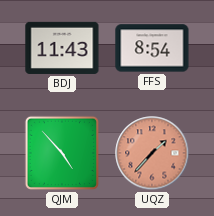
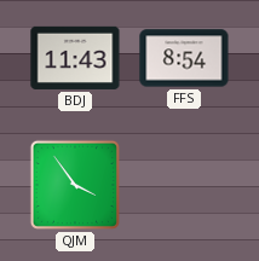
QJM: 4:53 -> 3:54 (75, 185)
UQZ: 1:37 -> none (152, 153)
